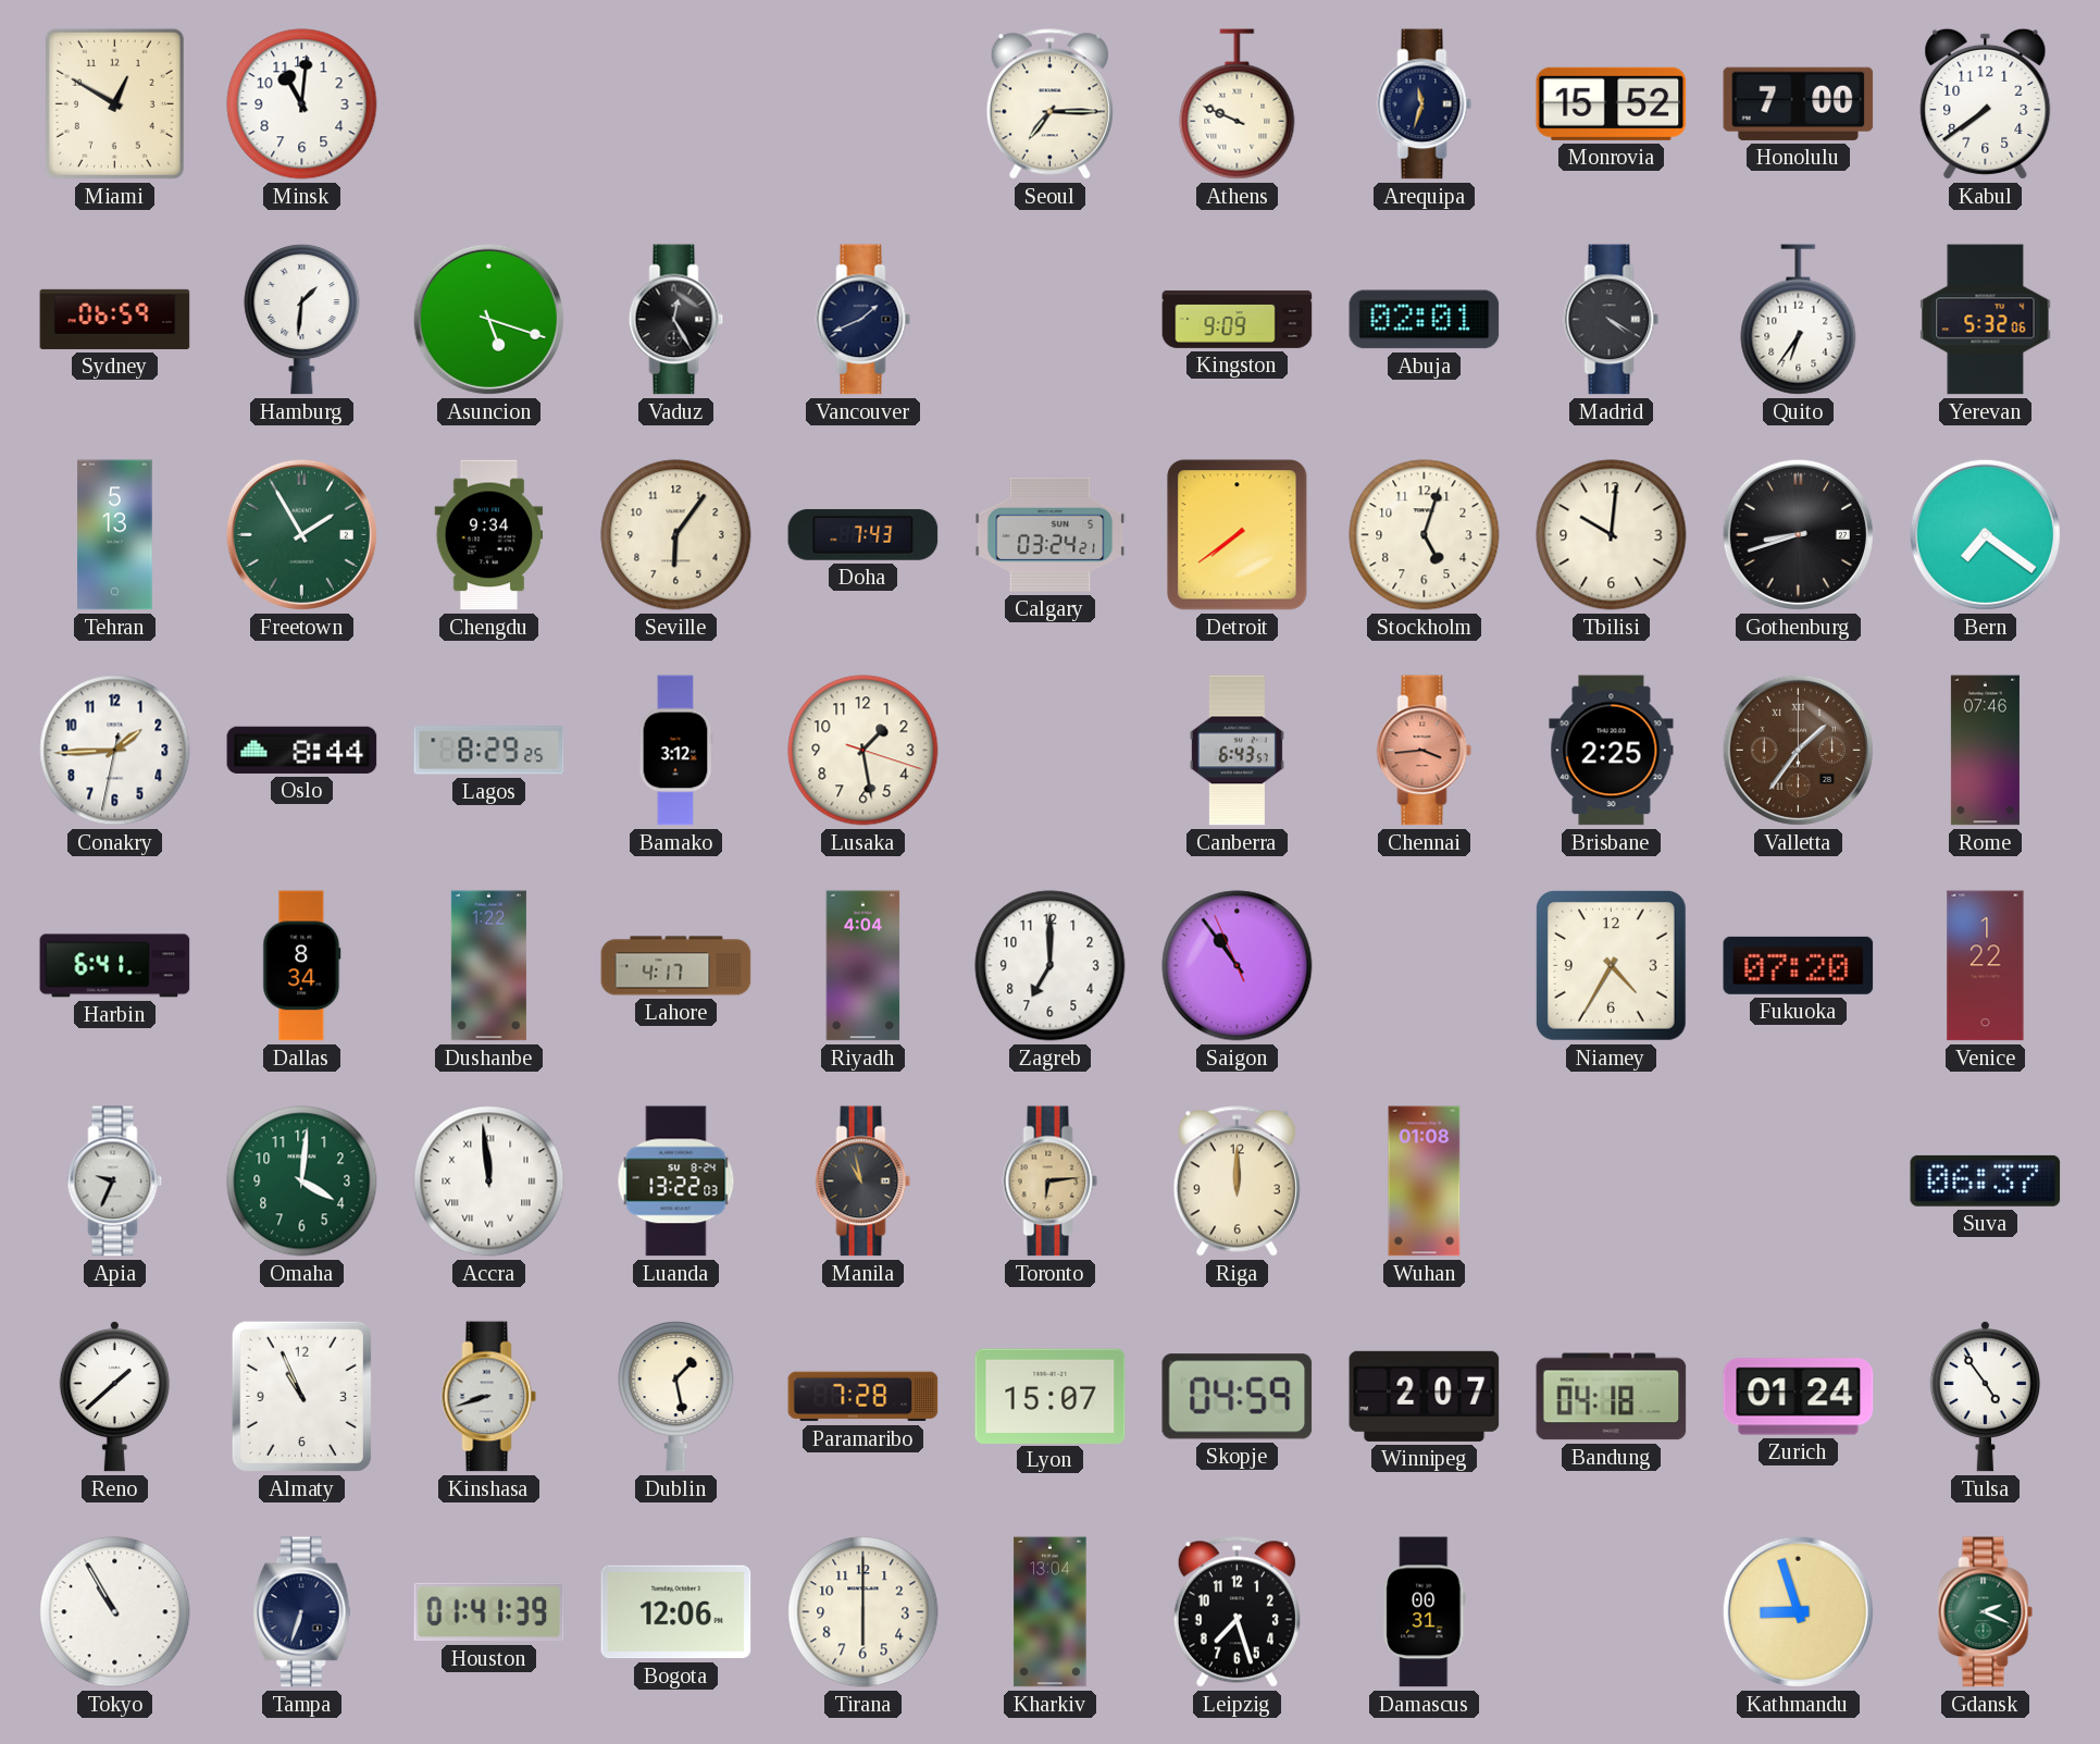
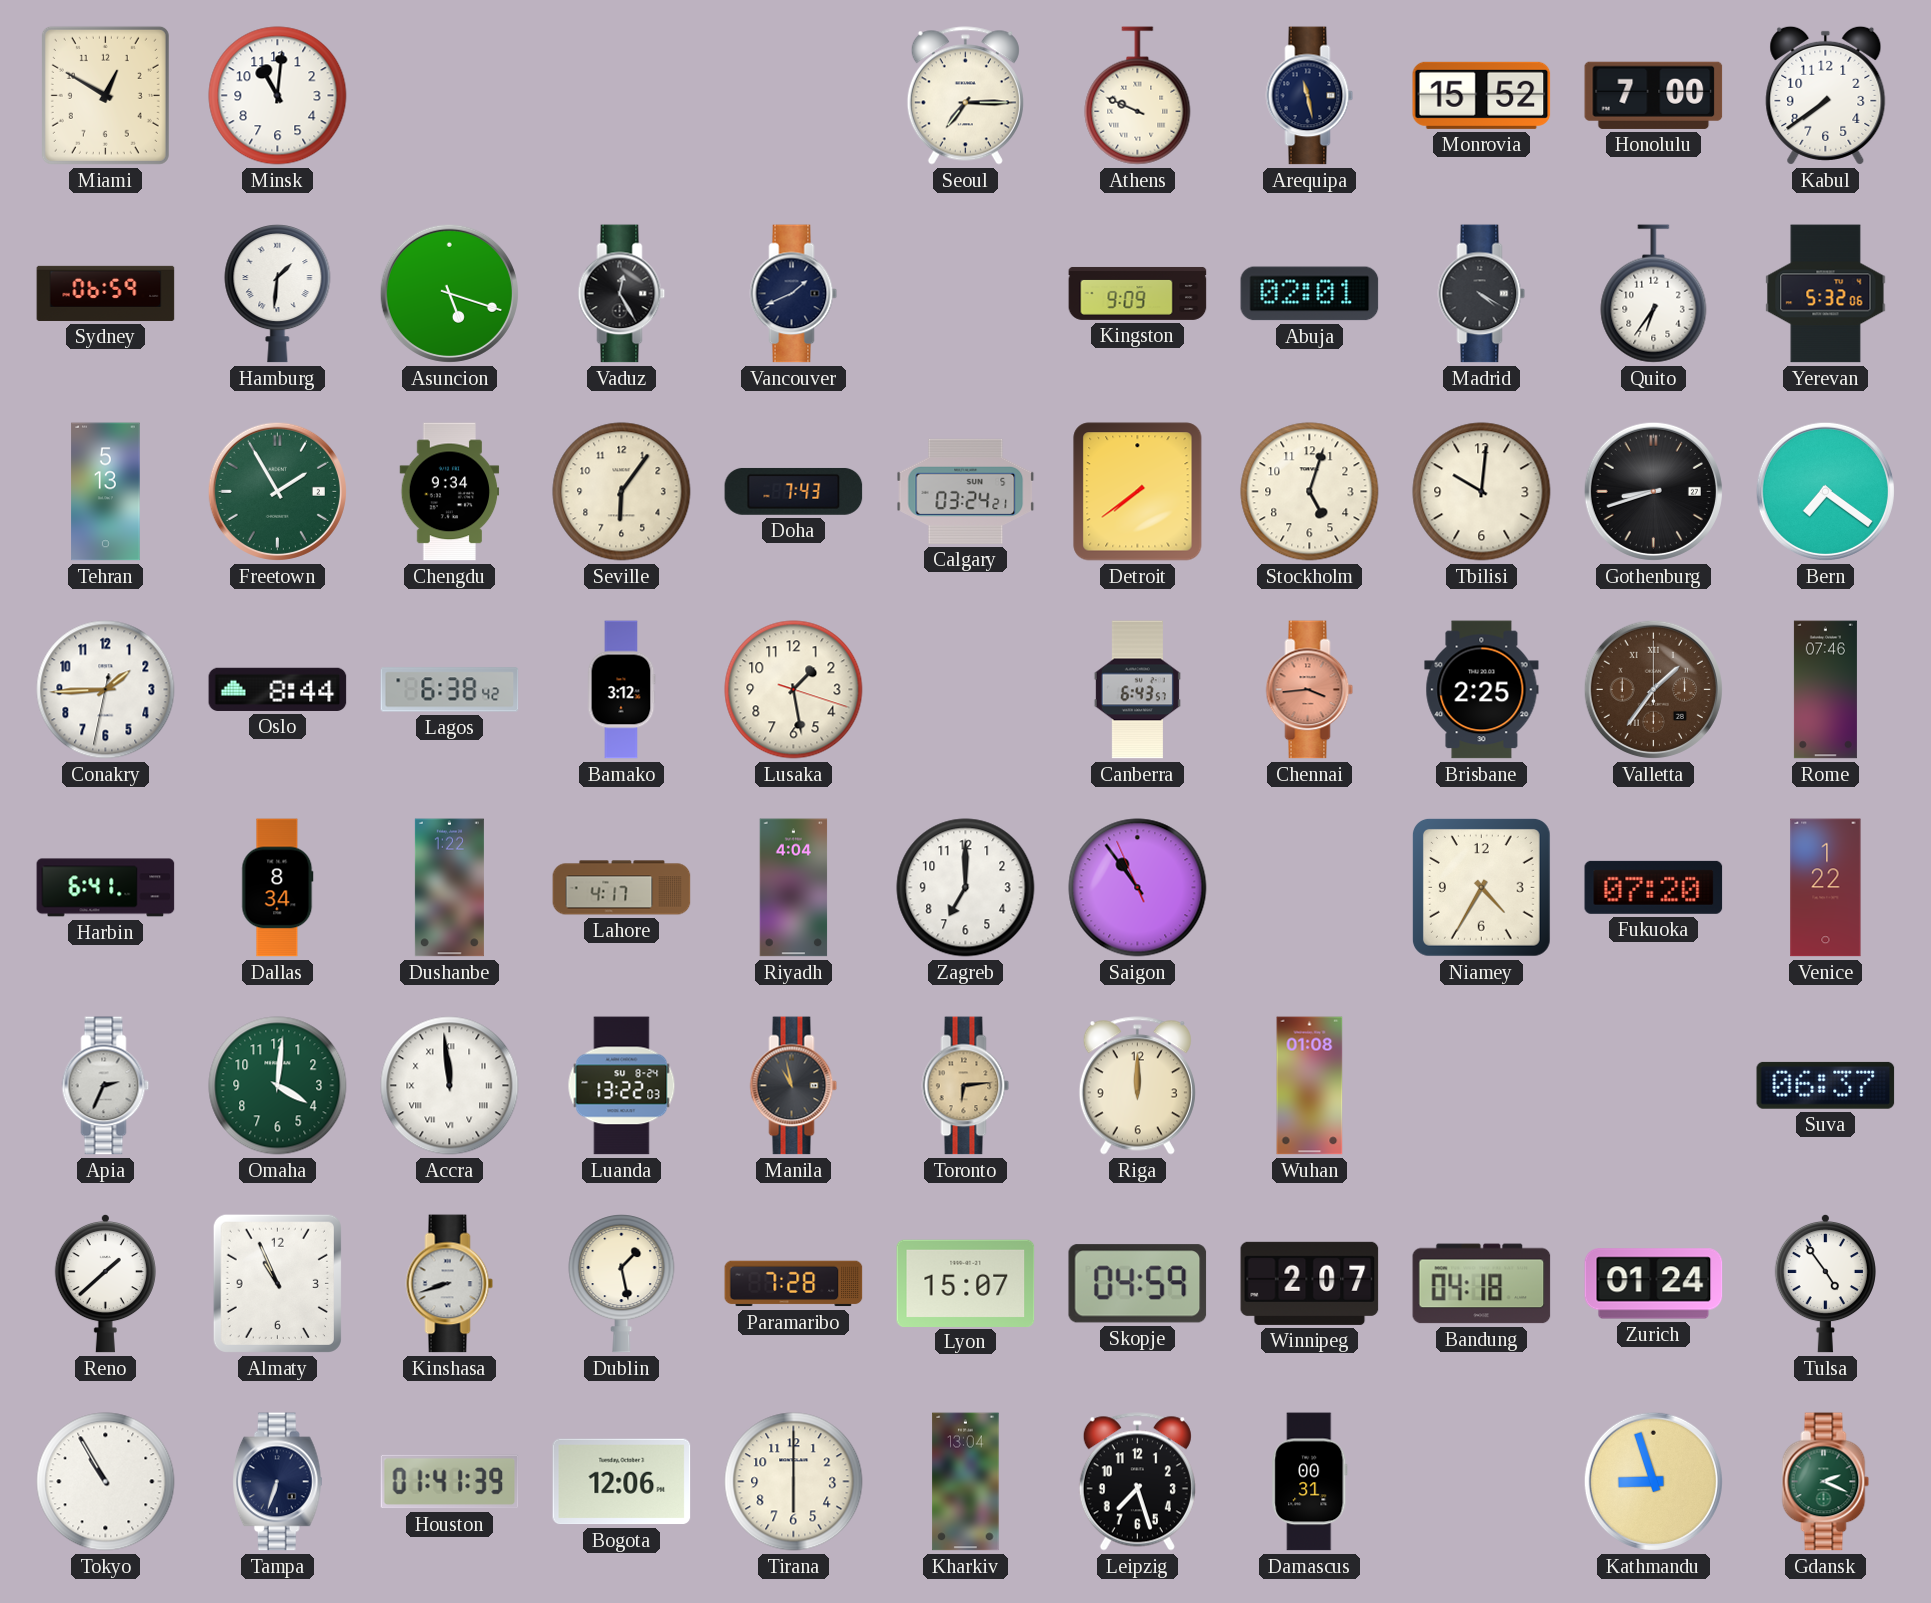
Arequipa: 11:33 -> 11:28 (1310, 96)
Lagos: 8:29 -> 6:38 (450, 690)
Apia: 9:34 -> 2:34 (106, 1086)
